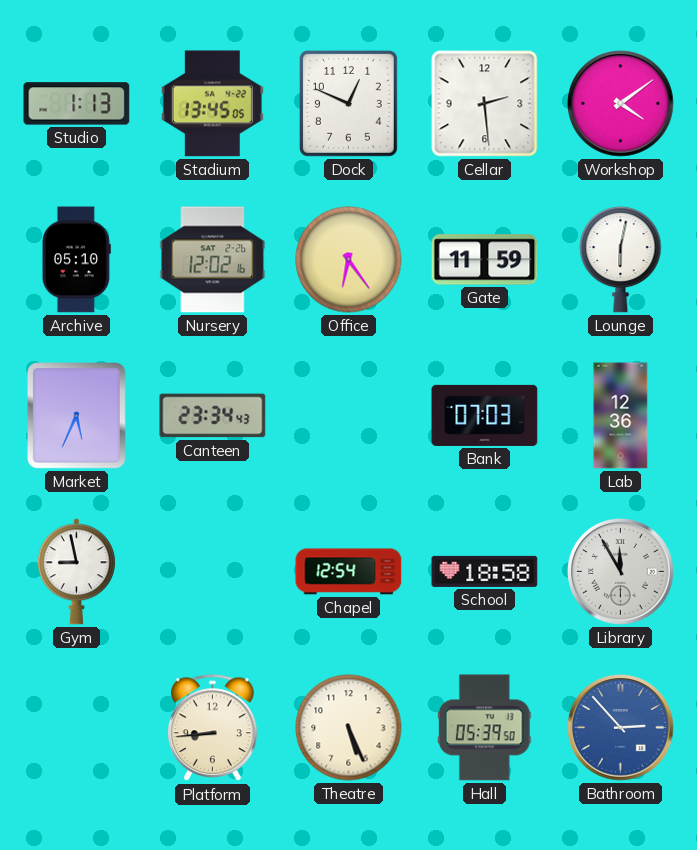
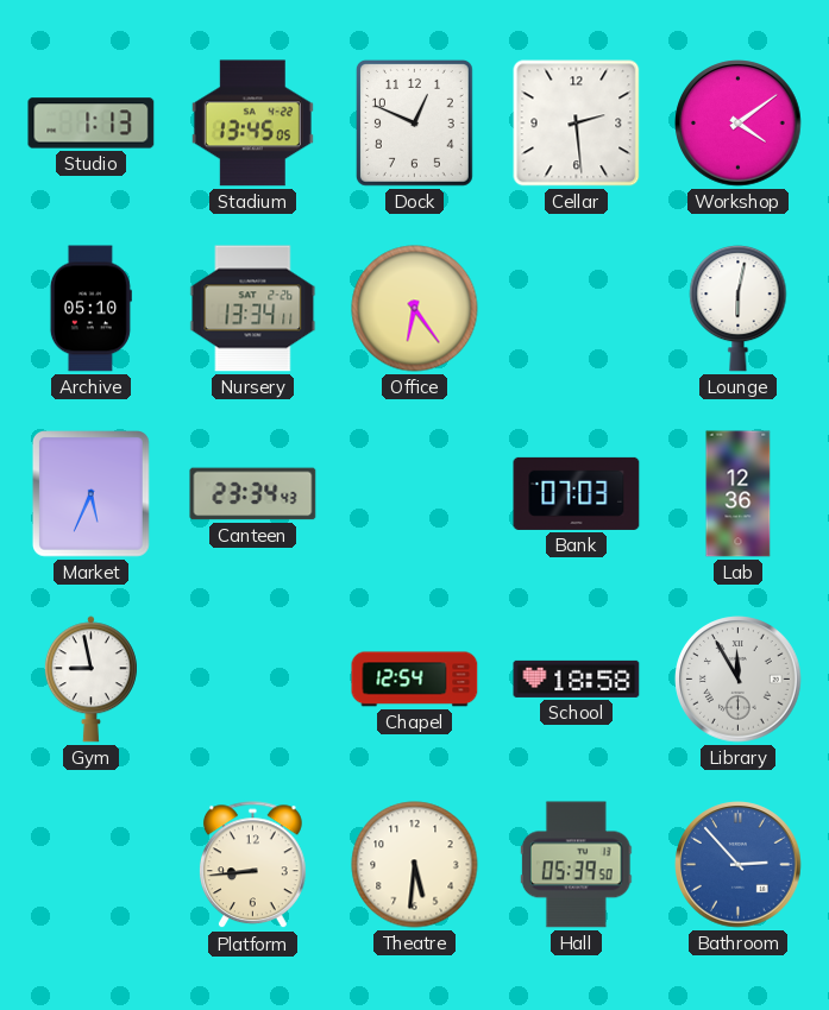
Nursery: 12:02 -> 13:34 (253, 309)
Gate: 11:59 -> none (485, 260)
Theatre: 5:26 -> 5:31 (415, 865)
